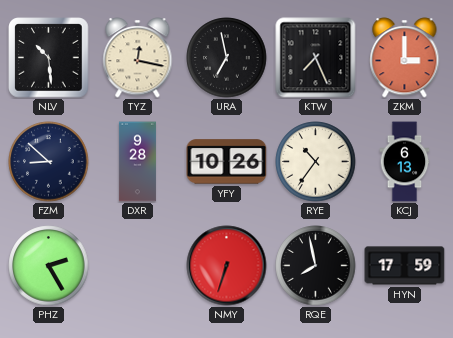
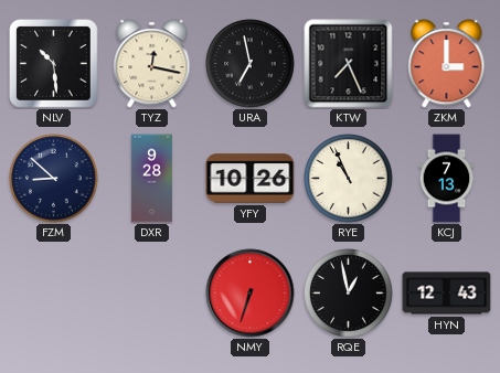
RYE: 10:36 -> 10:56 (349, 179)
KCJ: 6:13 -> 7:13 (447, 179)
PHZ: 2:25 -> none (49, 266)
RQE: 7:58 -> 12:58 (349, 294)
HYN: 17:59 -> 12:43 (447, 294)
